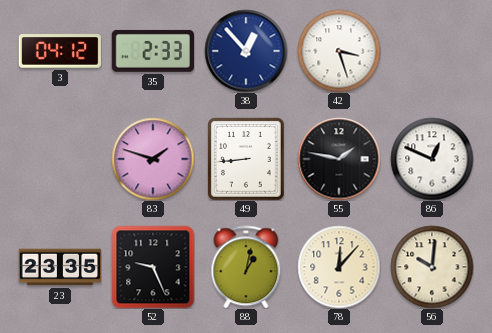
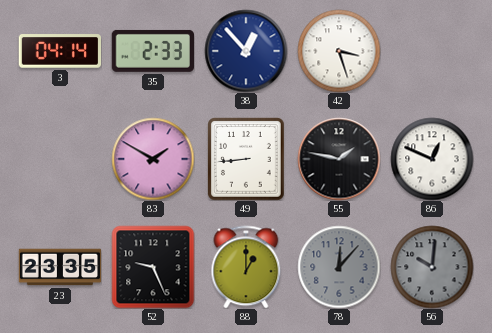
3: 04:12 -> 04:14 (60, 51)
83: 1:48 -> 1:50 (153, 159)
88: 1:02 -> 1:00 (246, 267)
78 dial: cream -> grey (339, 267)
56 dial: cream -> grey (432, 267)
